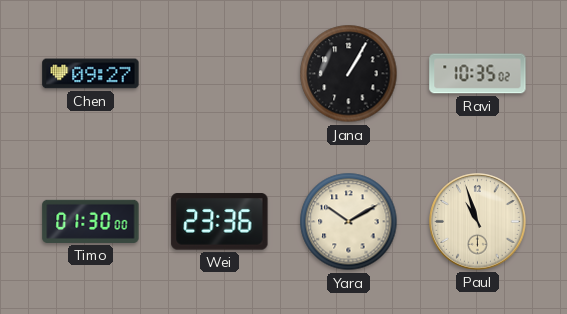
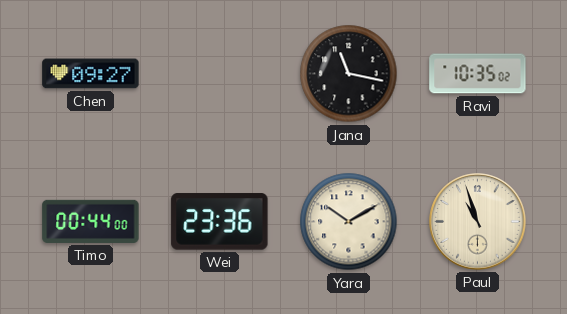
Jana: 1:05 -> 11:17 (349, 74)
Timo: 01:30 -> 00:44 (91, 221)
